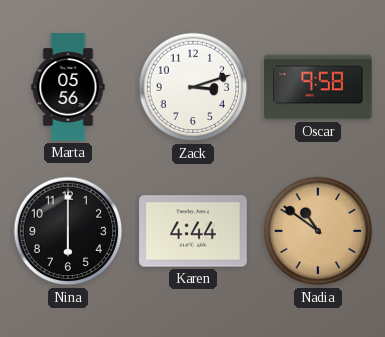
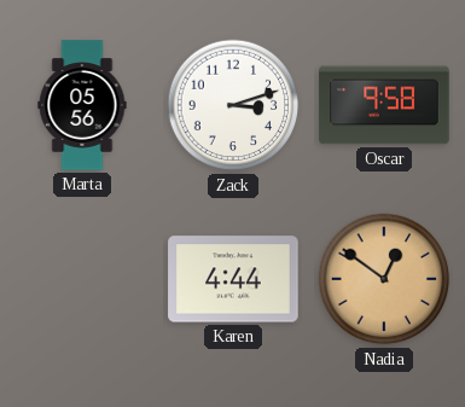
Nina: 6:00 -> none (68, 231)
Nadia: 10:51 -> 12:51 (384, 279)
